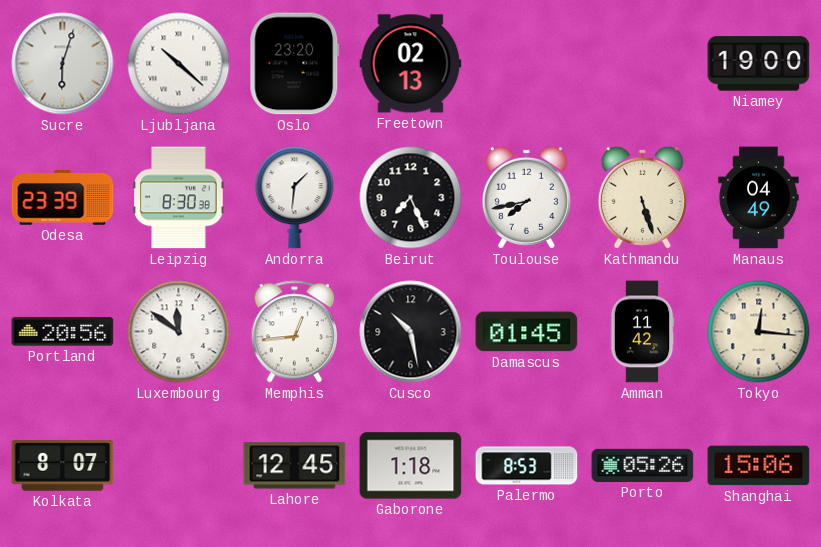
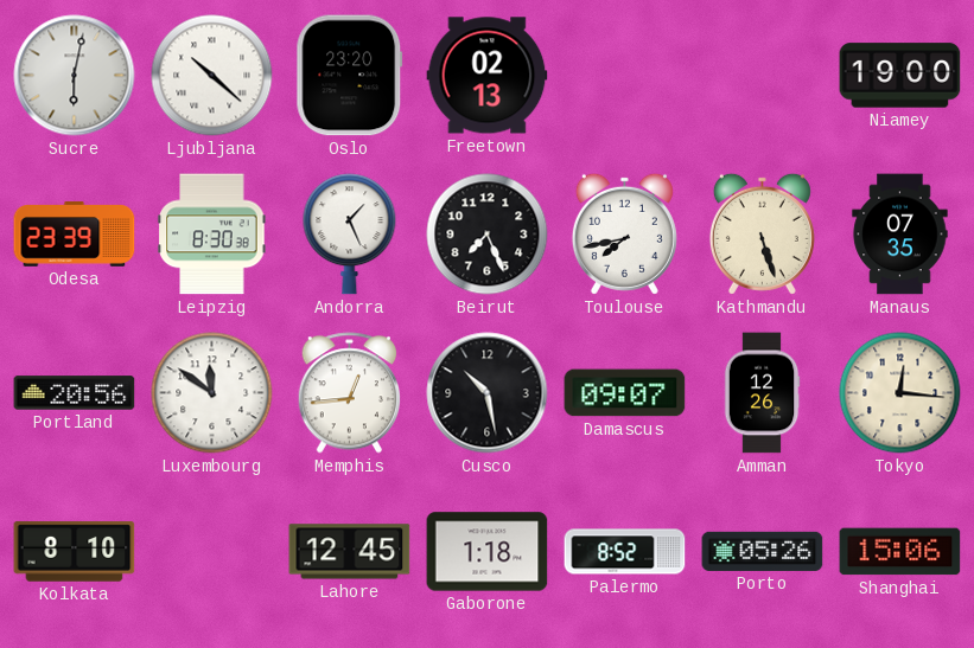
Sucre: 6:03 -> 6:02 (75, 76)
Andorra: 1:31 -> 1:26 (350, 235)
Manaus: 04:49 -> 07:35 (900, 235)
Damascus: 01:45 -> 09:07 (625, 393)
Amman: 11:42 -> 12:26 (762, 393)
Kolkata: 8:07 -> 8:10 (75, 552)
Palermo: 8:53 -> 8:52 (625, 552)
